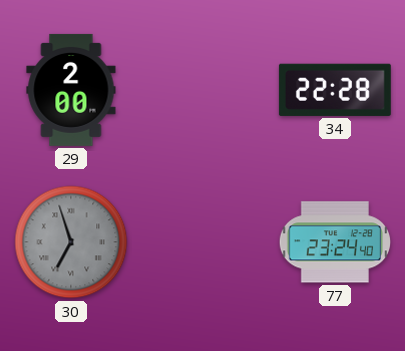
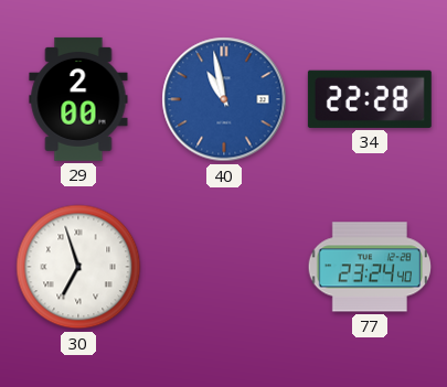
40: none -> 10:58 (224, 99)
30 dial: grey -> white (78, 267)
